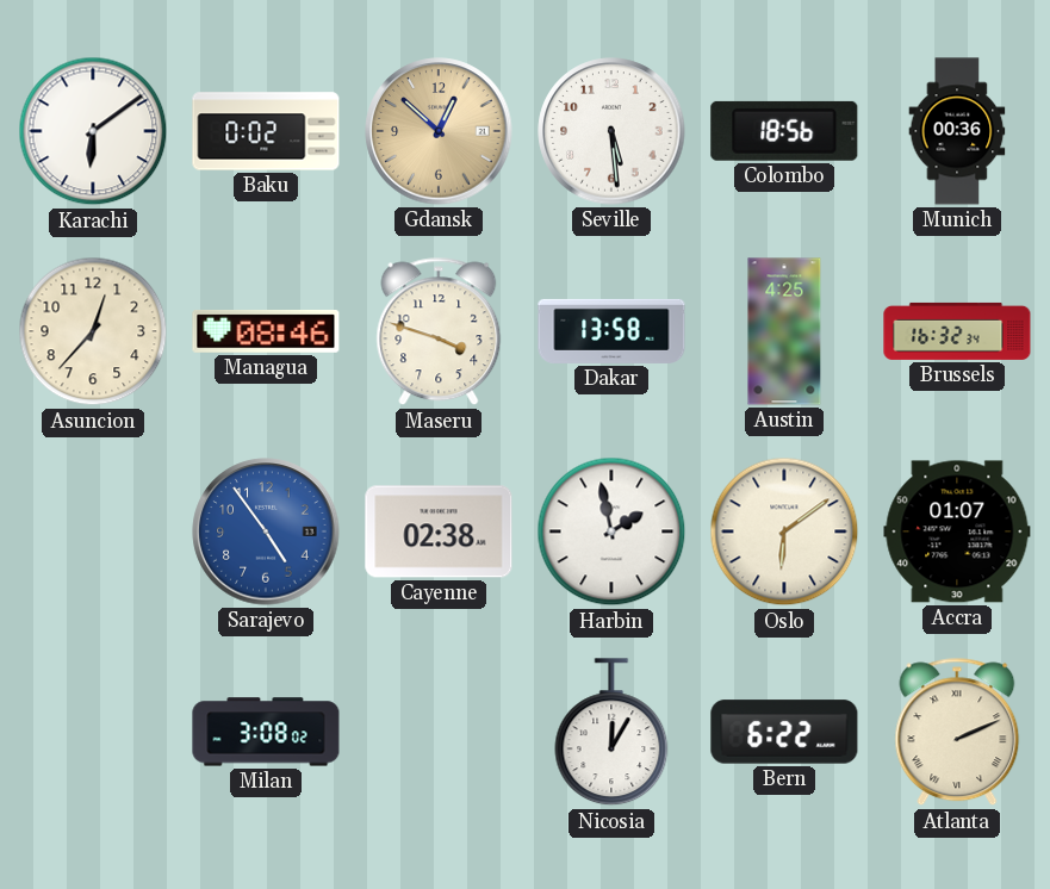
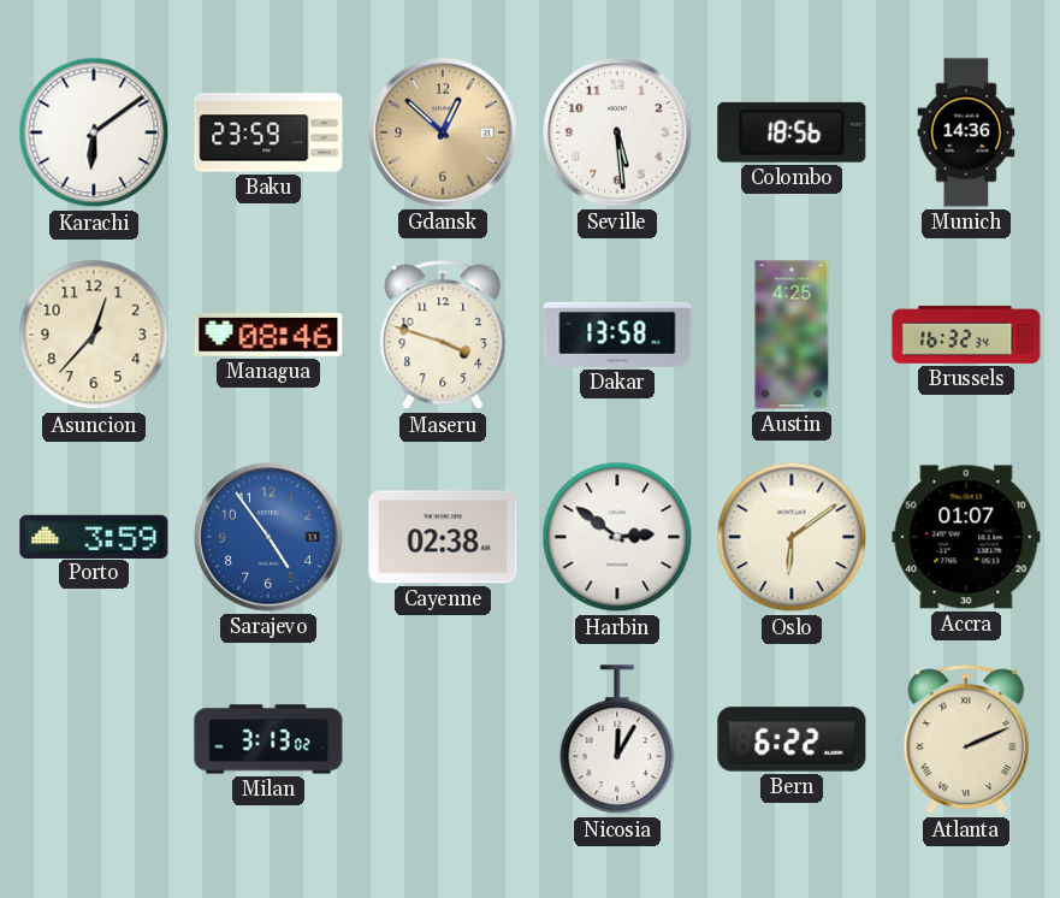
Baku: 0:02 -> 23:59 (268, 132)
Munich: 00:36 -> 14:36 (966, 132)
Porto: none -> 3:59 (94, 536)
Harbin: 1:58 -> 2:51 (617, 537)
Milan: 3:08 -> 3:13 (268, 739)
